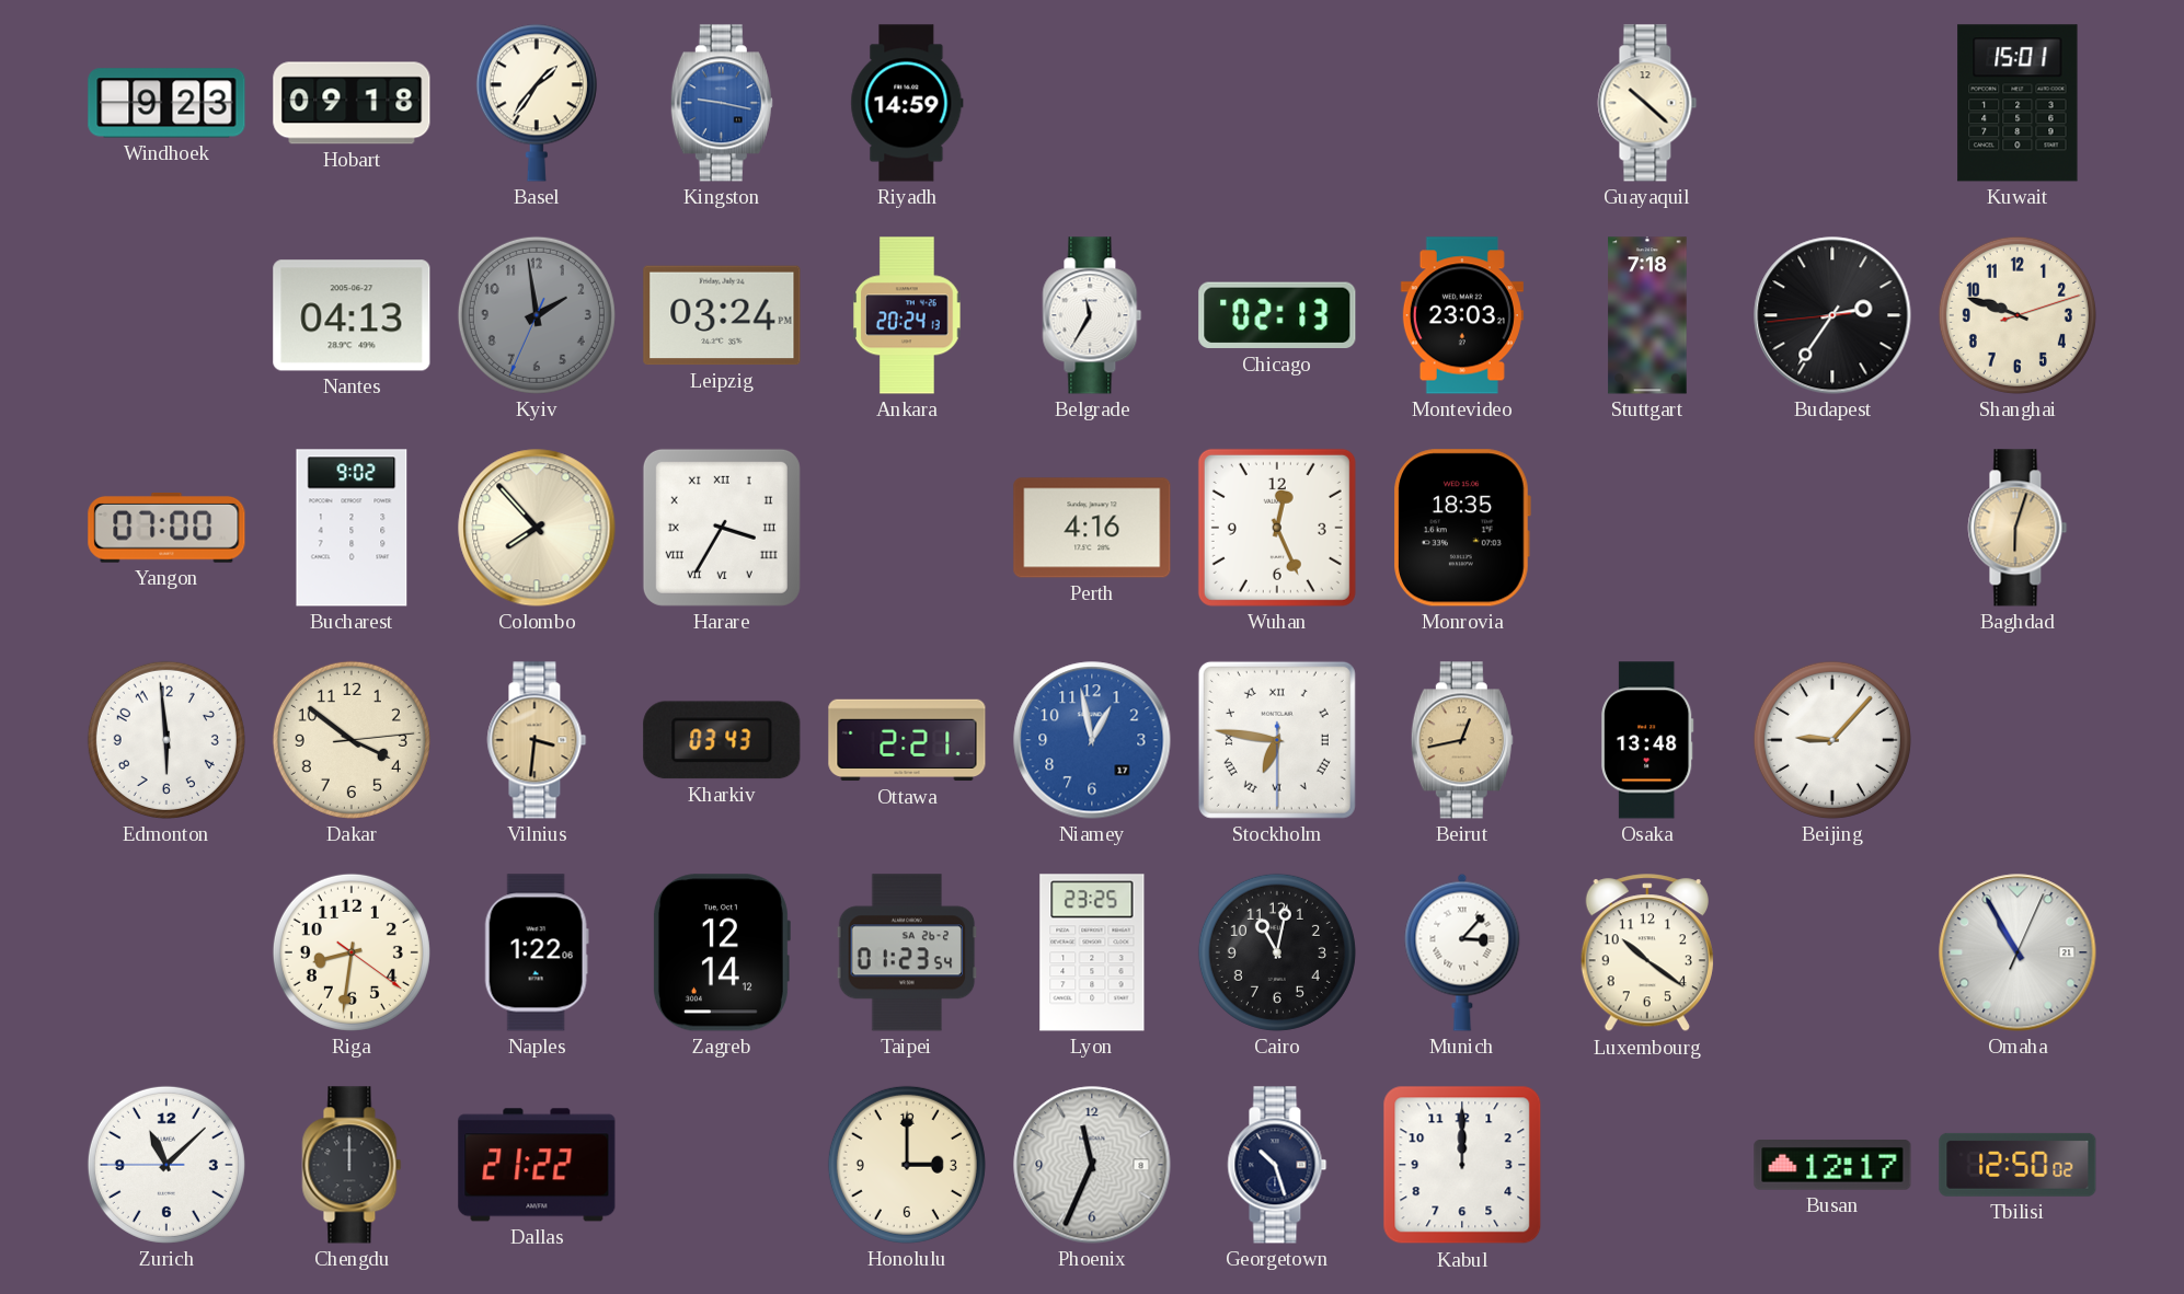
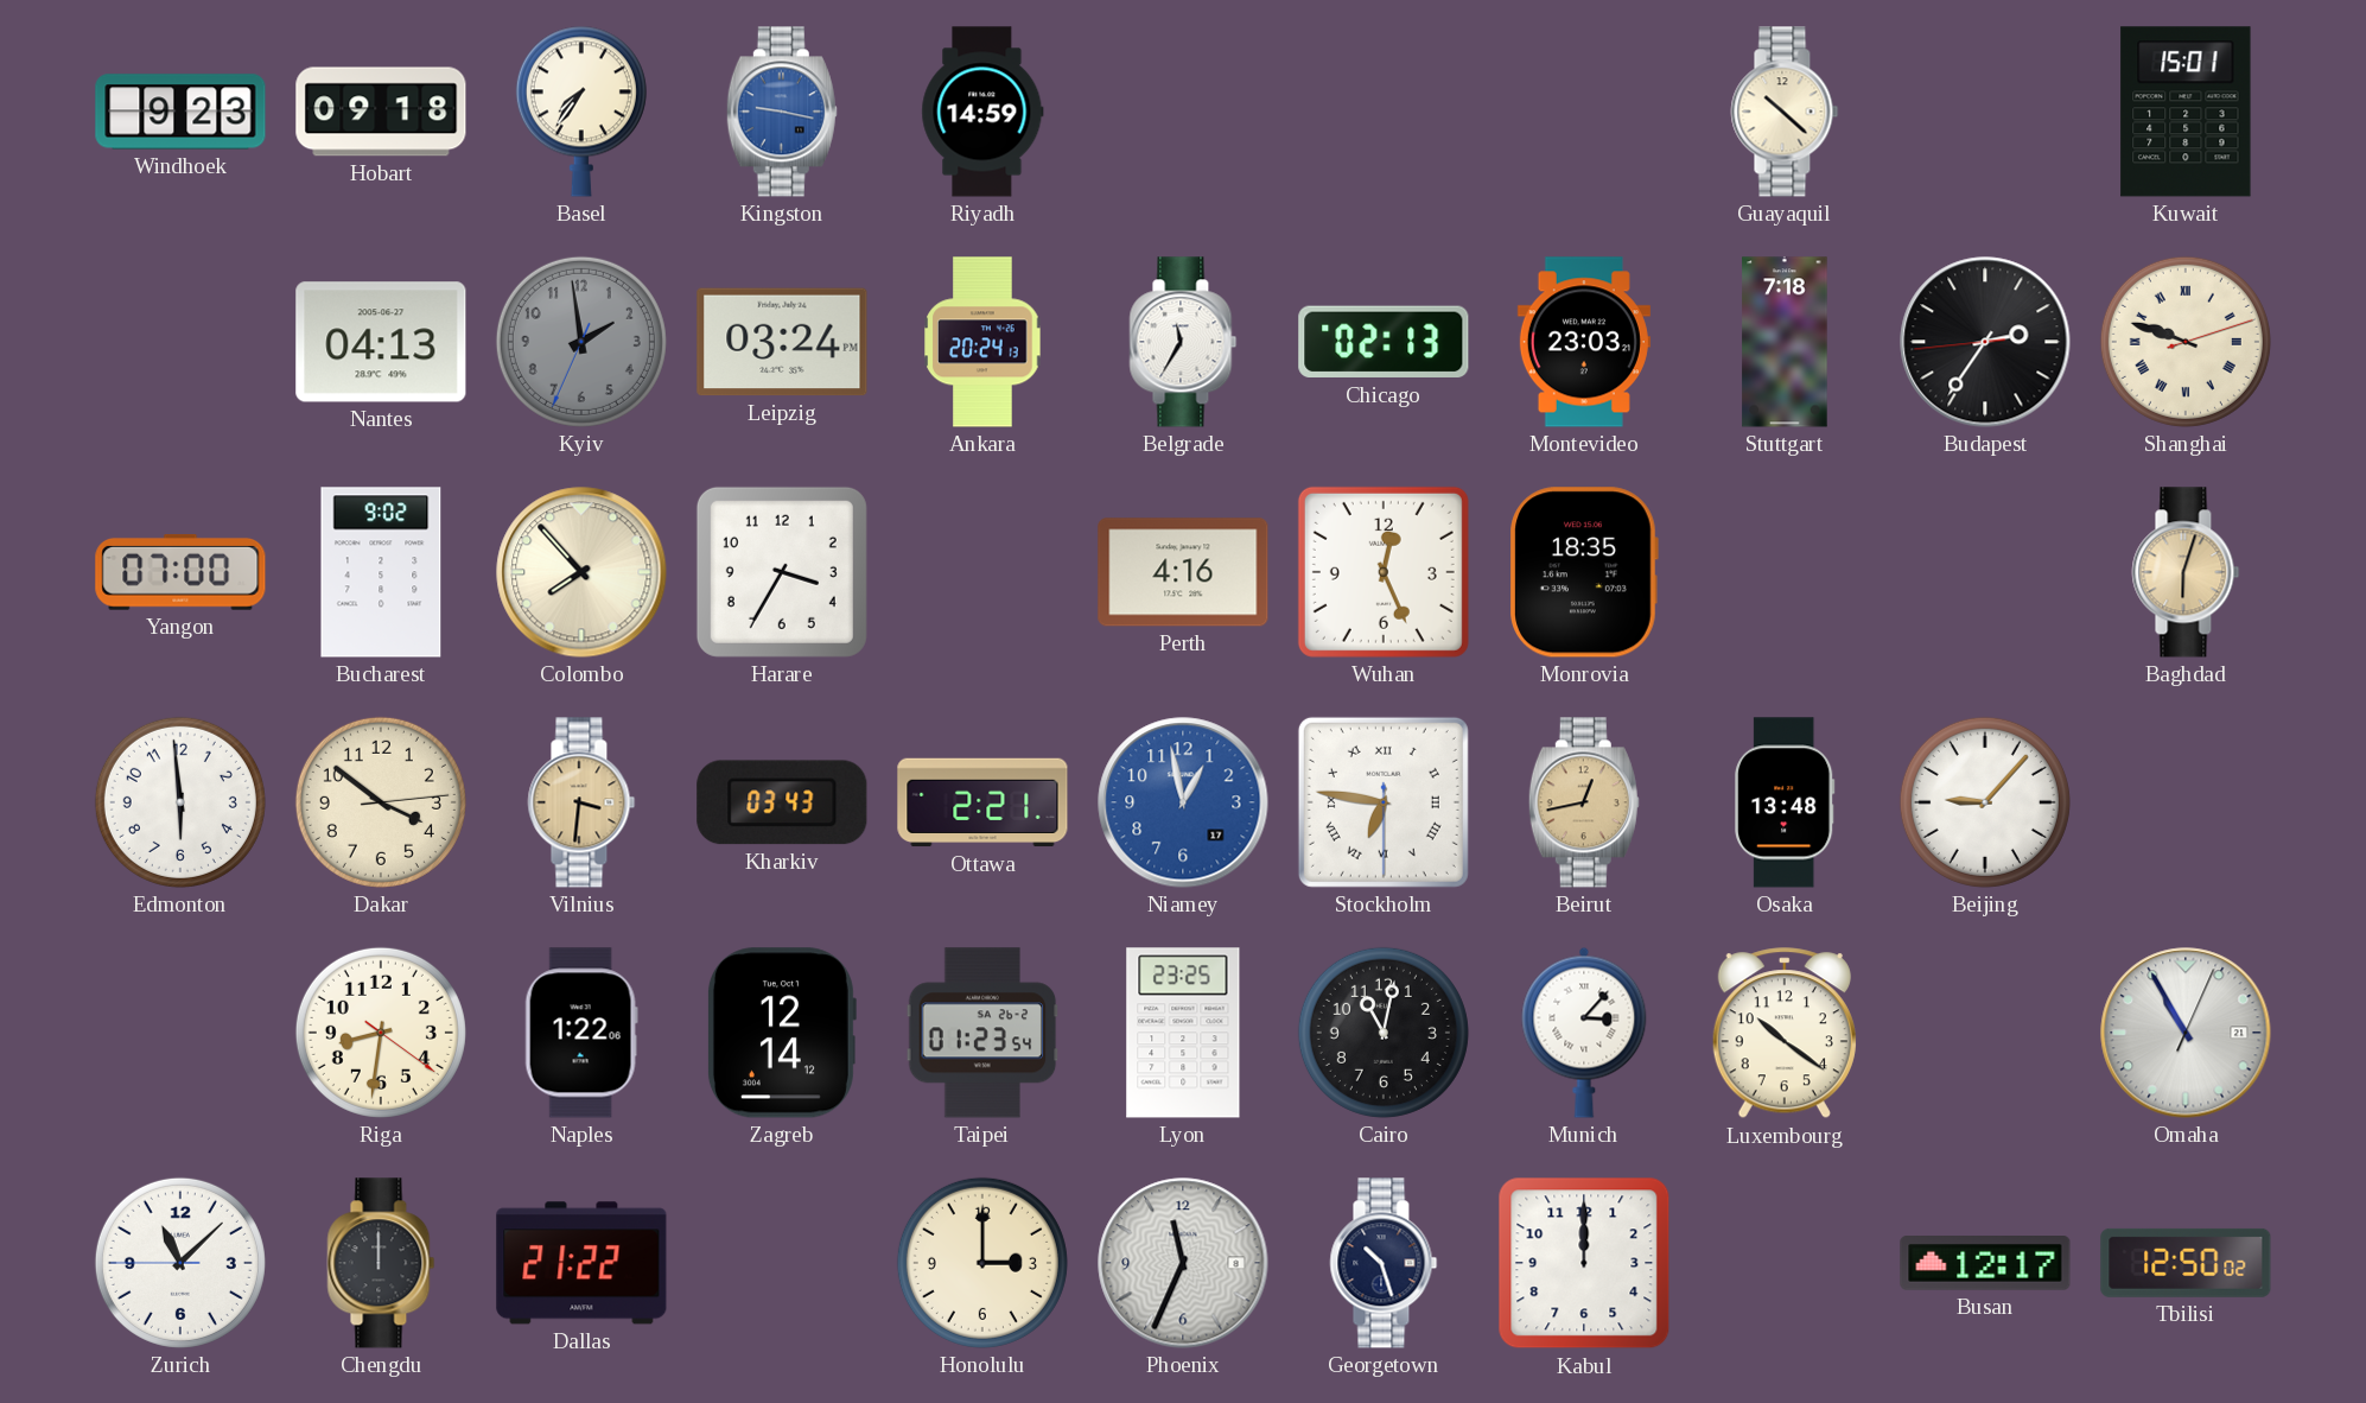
Basel: 1:36 -> 7:36 (581, 112)
Shanghai numerals: Arabic -> Roman (2186, 342)
Harare numerals: Roman -> Arabic (782, 572)
